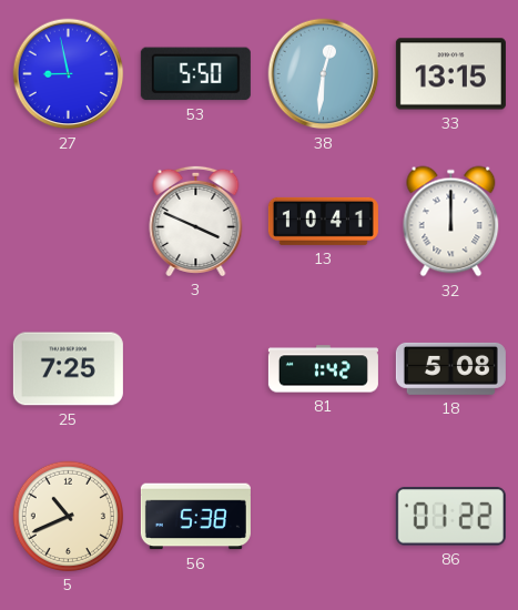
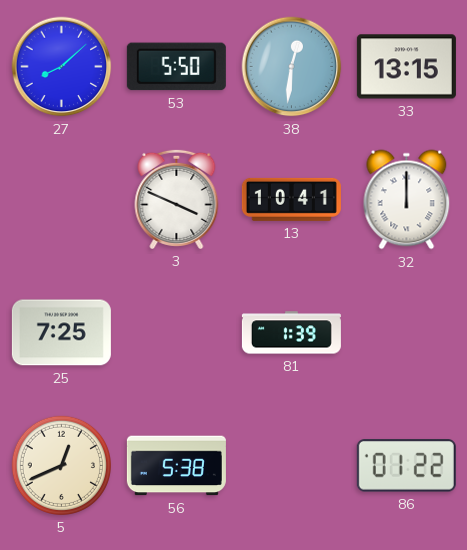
27: 8:58 -> 8:08 (62, 67)
81: 1:42 -> 1:39 (291, 333)
18: 5:08 -> none (450, 368)
5: 10:41 -> 12:41 (61, 465)
